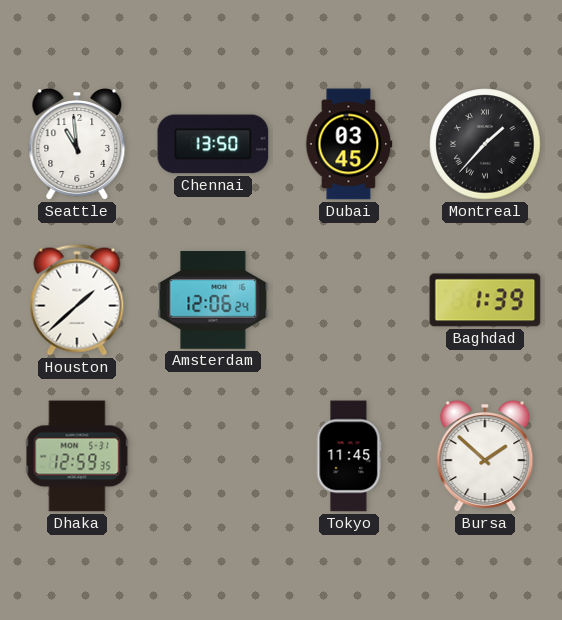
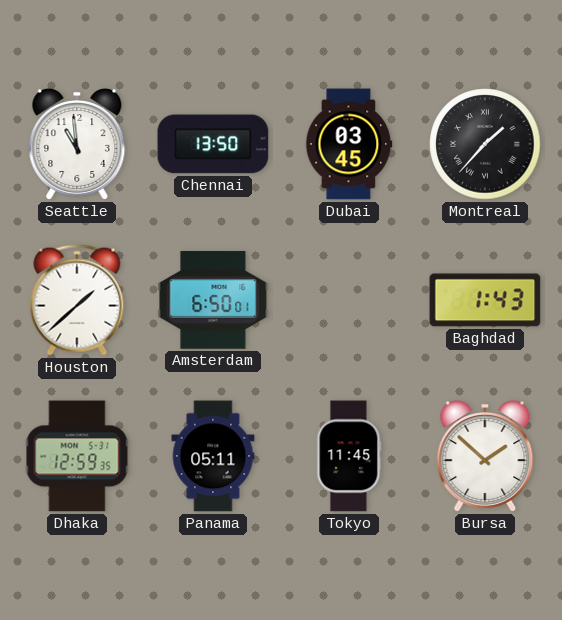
Amsterdam: 12:06 -> 6:50 (213, 300)
Baghdad: 1:39 -> 1:43 (485, 300)
Panama: none -> 05:11 (213, 456)
